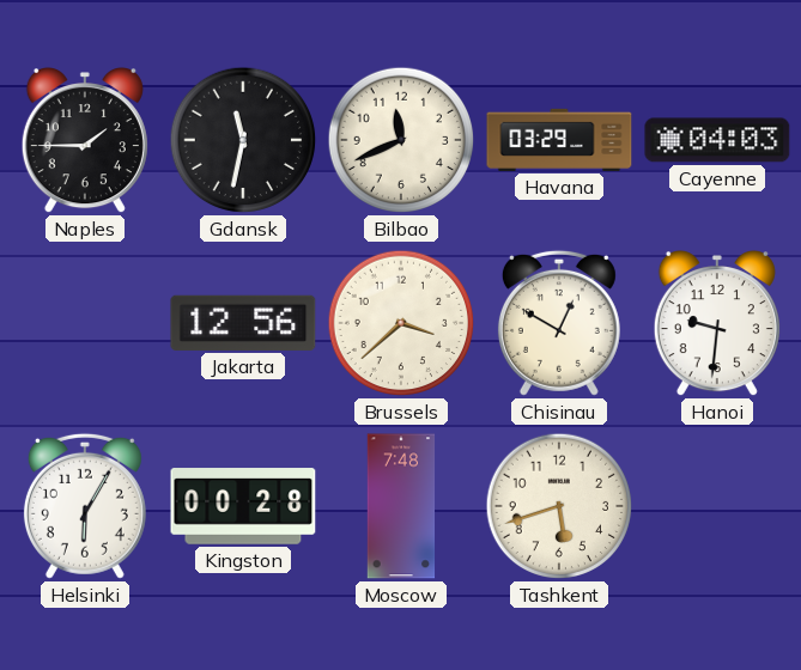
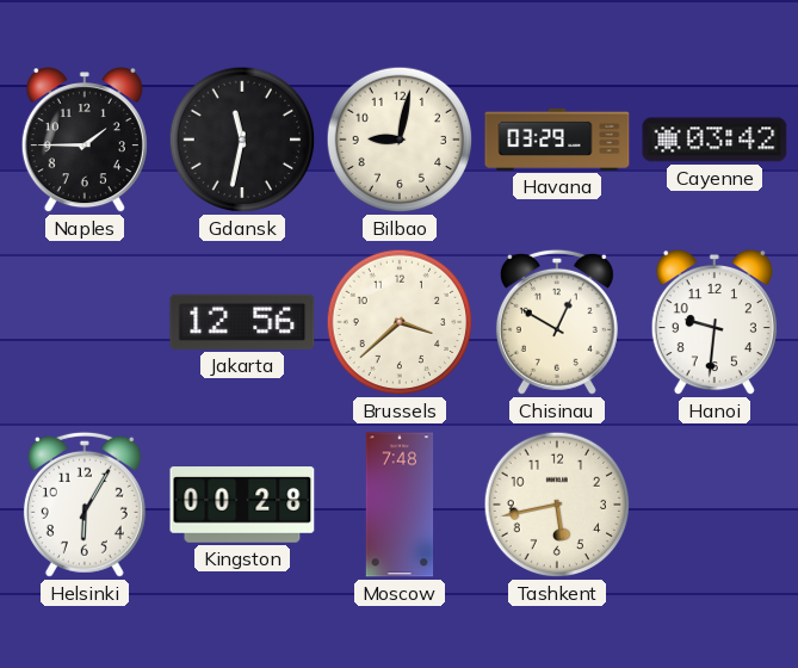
Bilbao: 11:41 -> 9:02 (400, 140)
Cayenne: 04:03 -> 03:42 (715, 140)
Tashkent: 5:42 -> 5:43 (557, 505)
